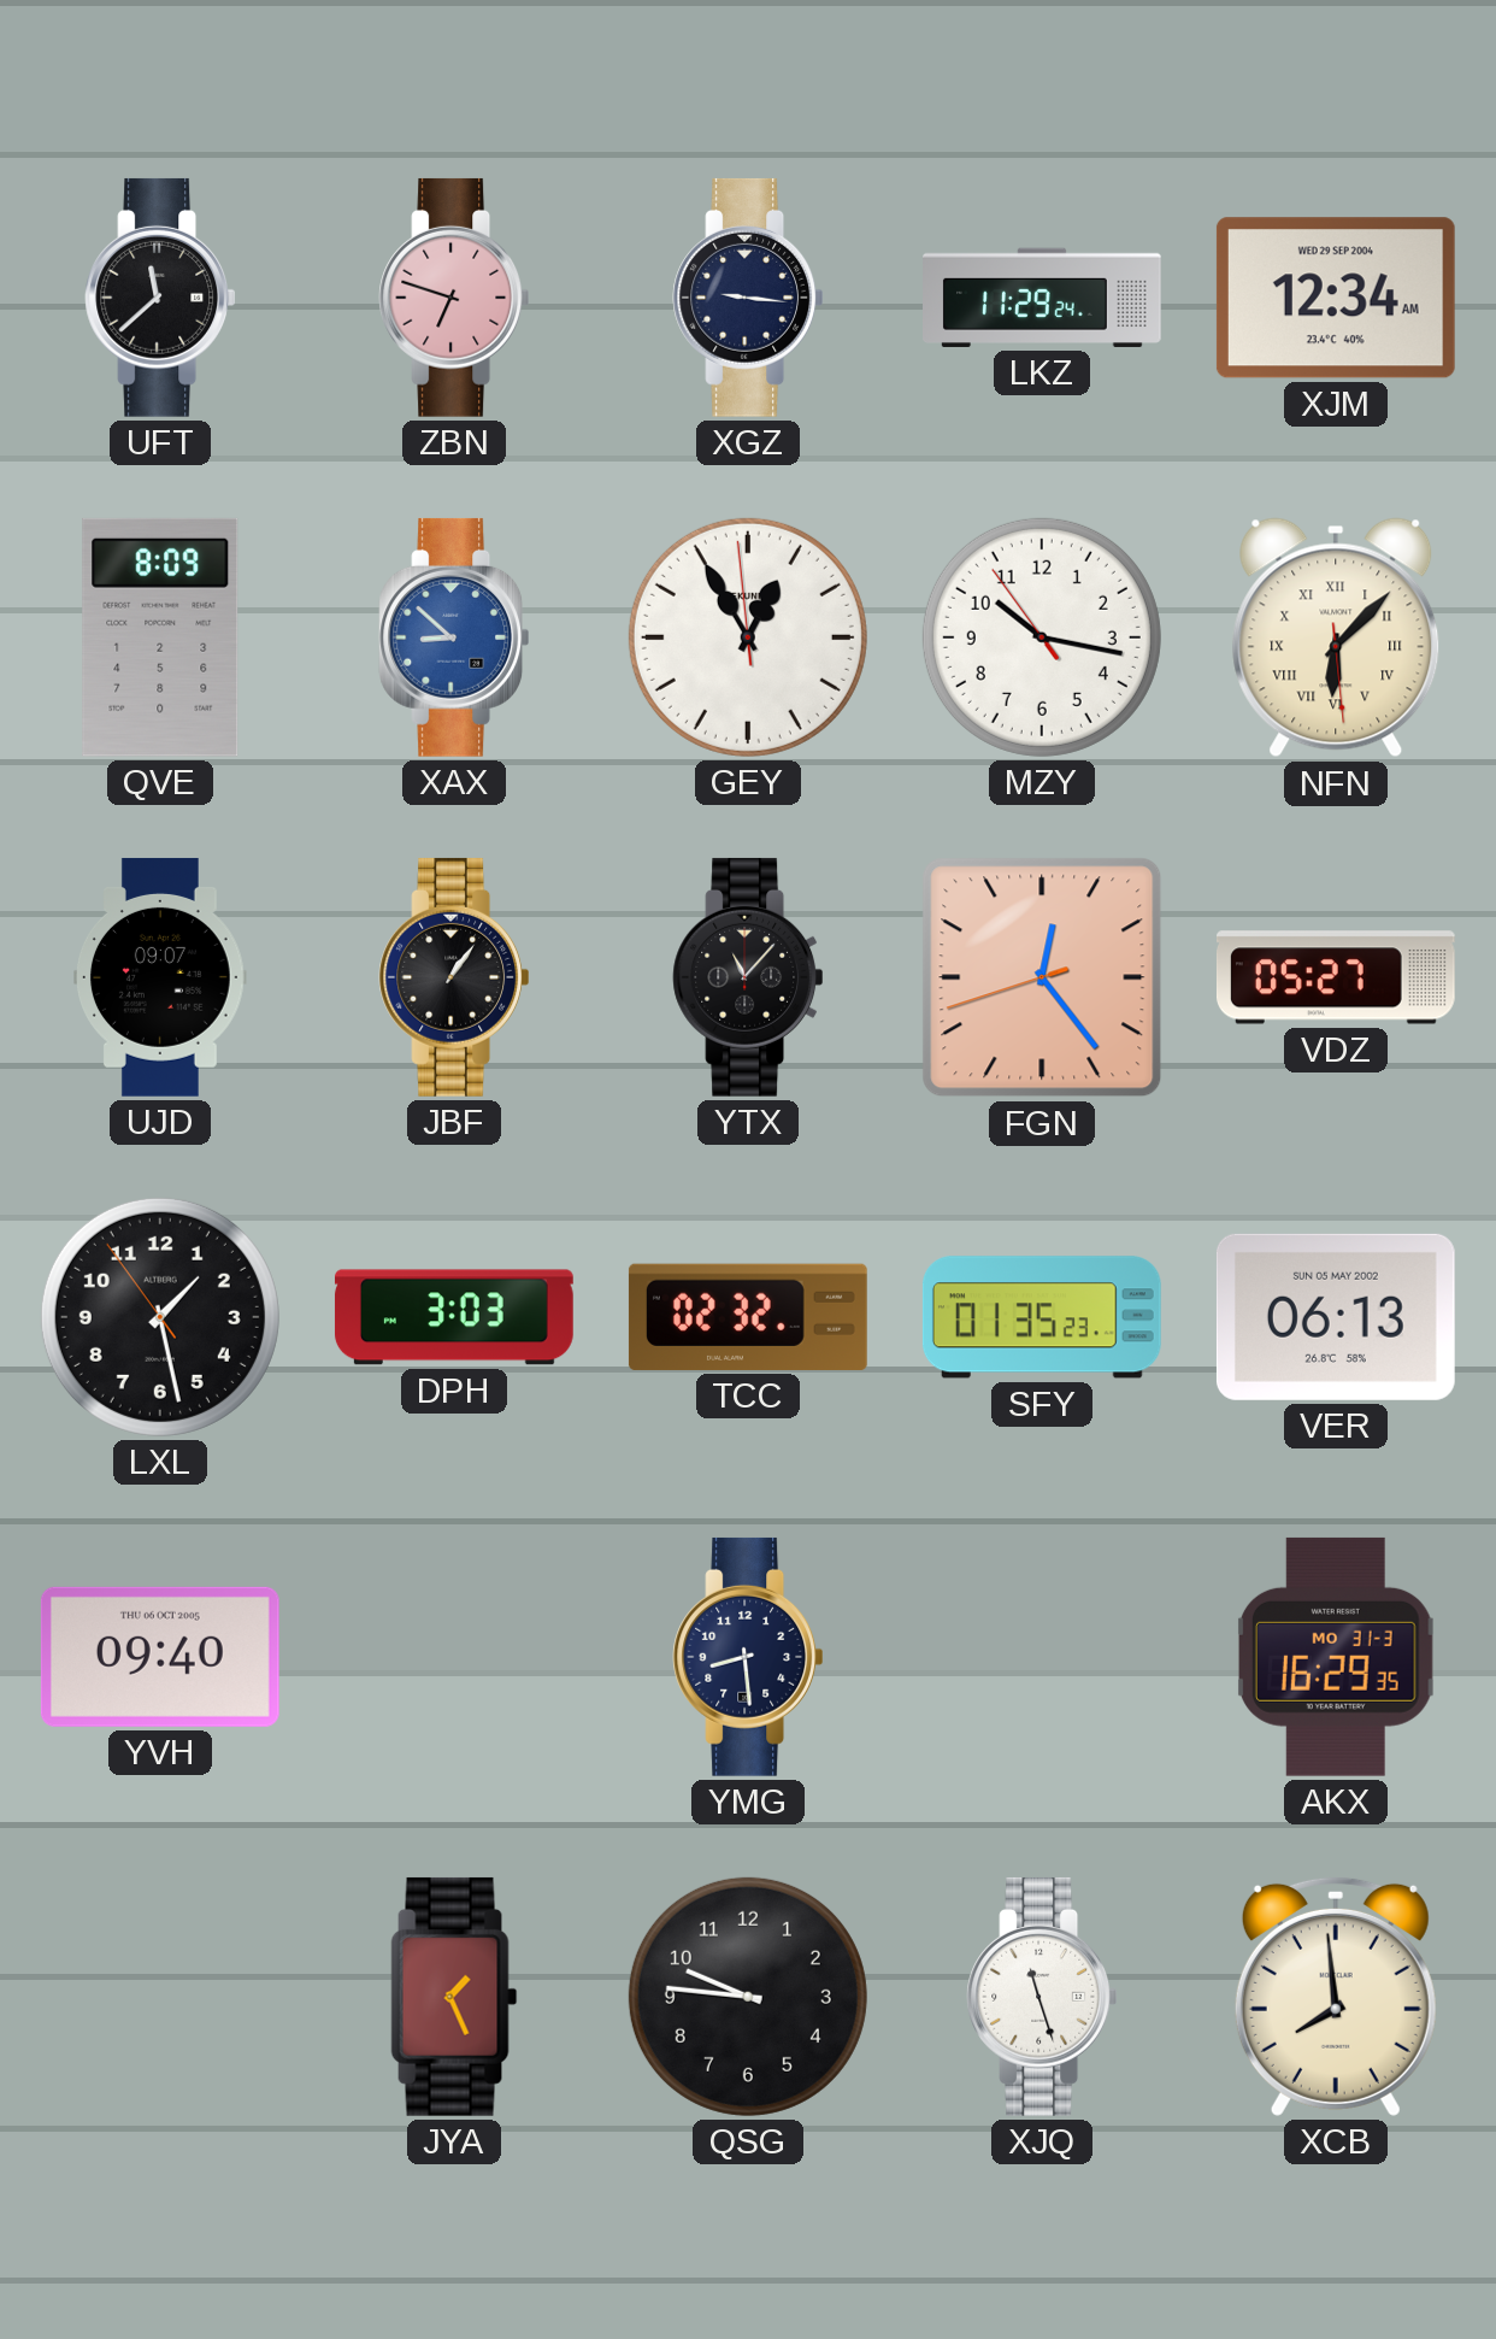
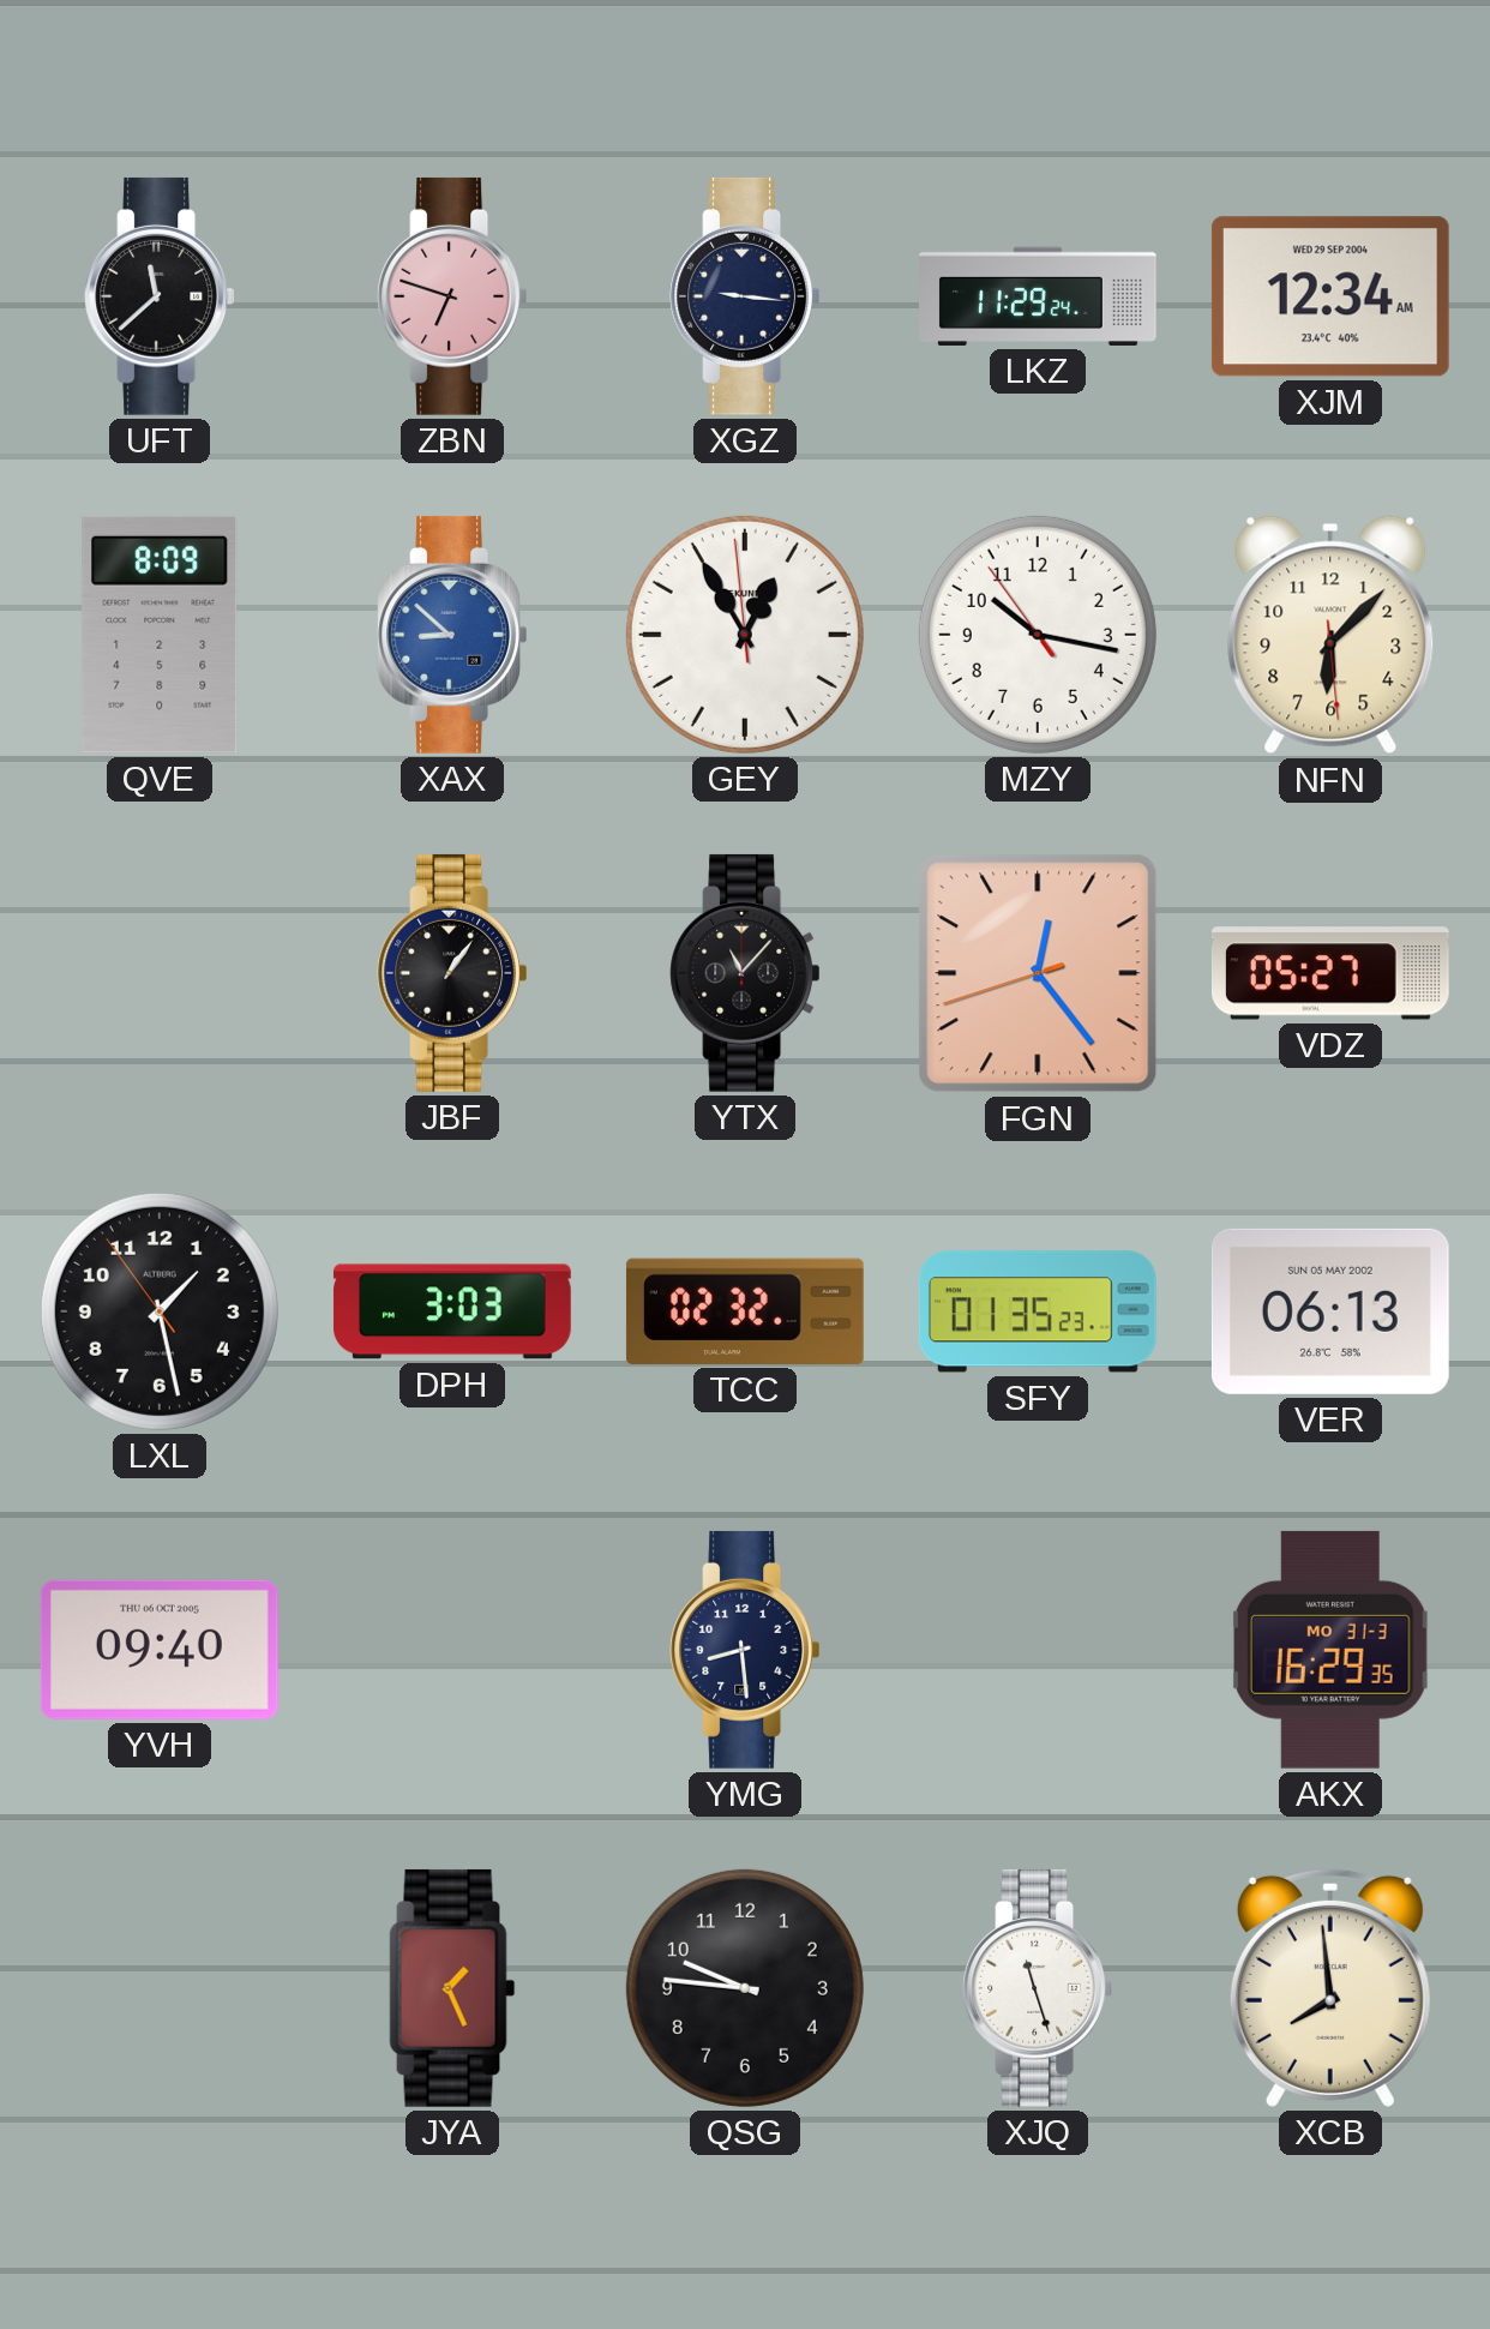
NFN numerals: Roman -> Arabic (1330, 635)
UJD: 09:07 -> none (161, 977)
